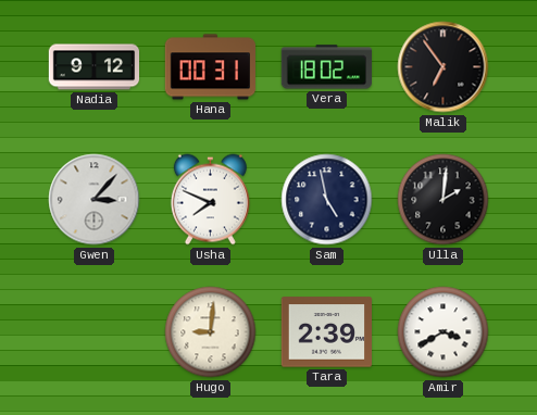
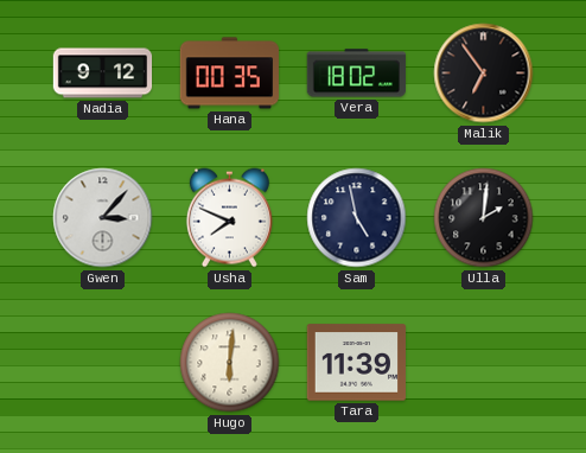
Hana: 00:31 -> 00:35 (229, 74)
Hugo: 9:01 -> 6:01 (230, 363)
Tara: 2:39 -> 11:39 (356, 363)
Amir: 3:40 -> none (444, 332)
